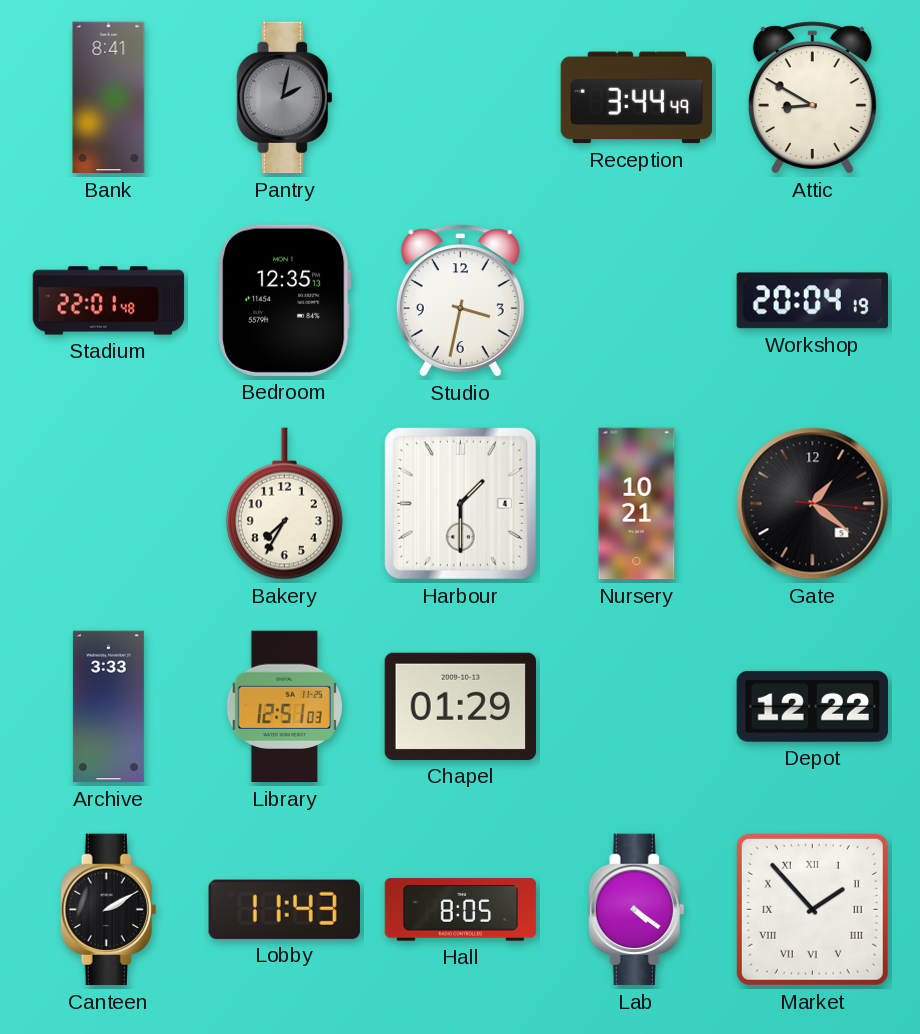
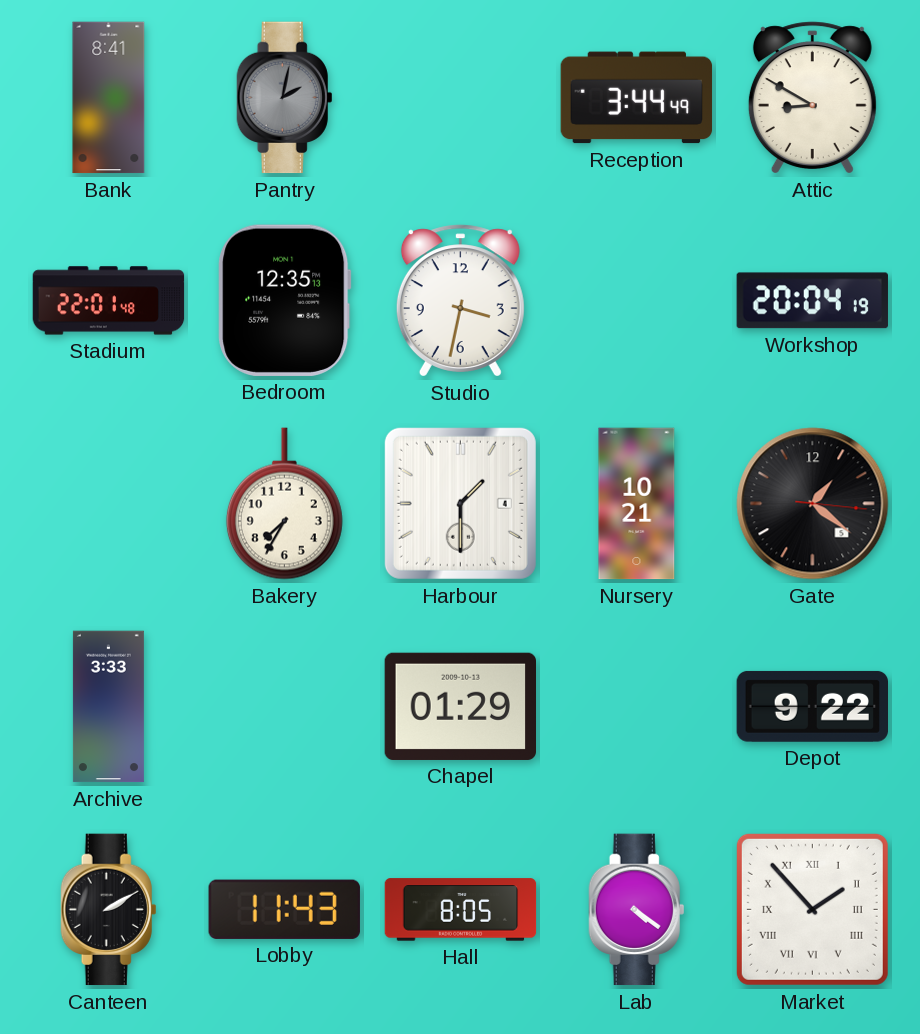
Library: 12:51 -> none (284, 707)
Depot: 12:22 -> 9:22 (812, 706)
